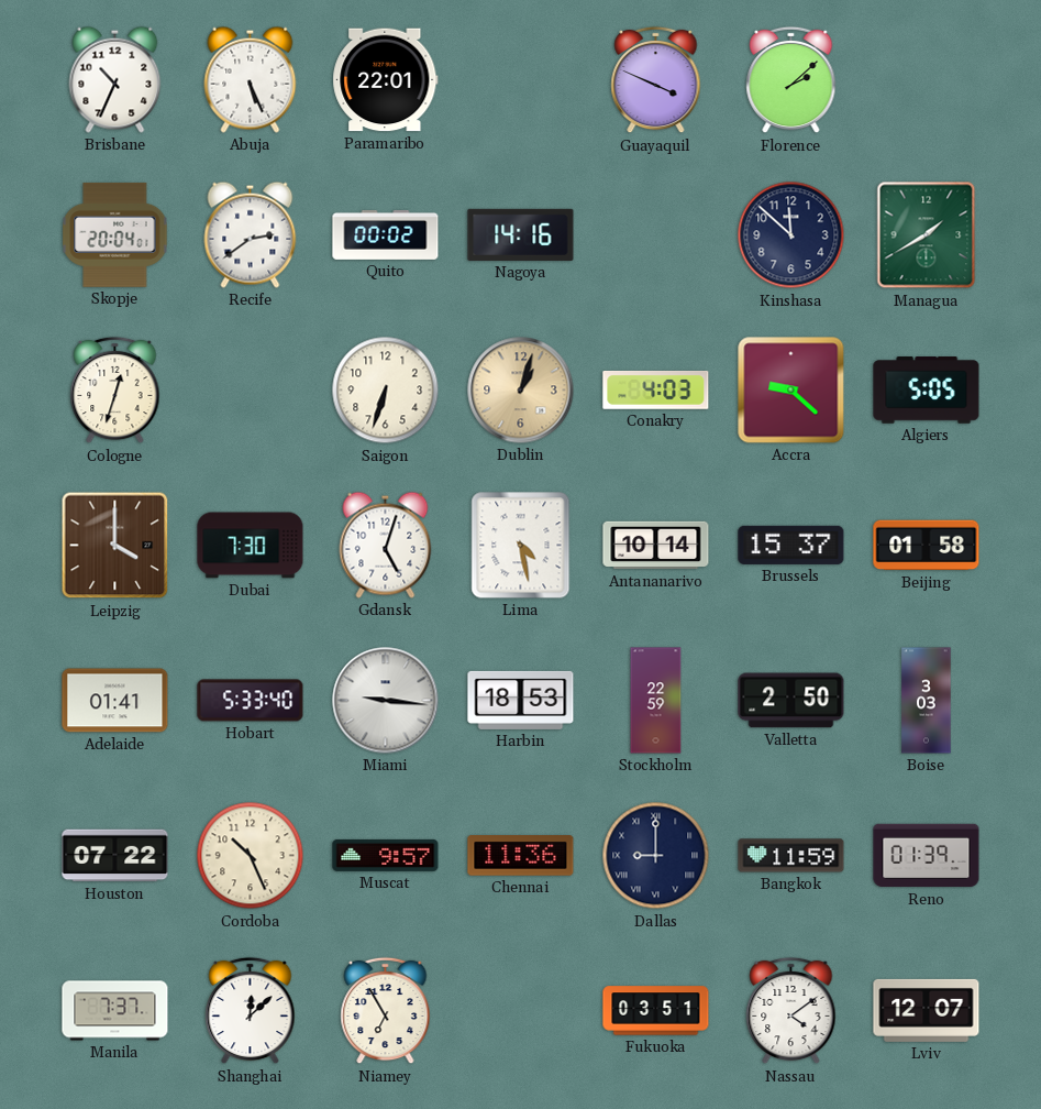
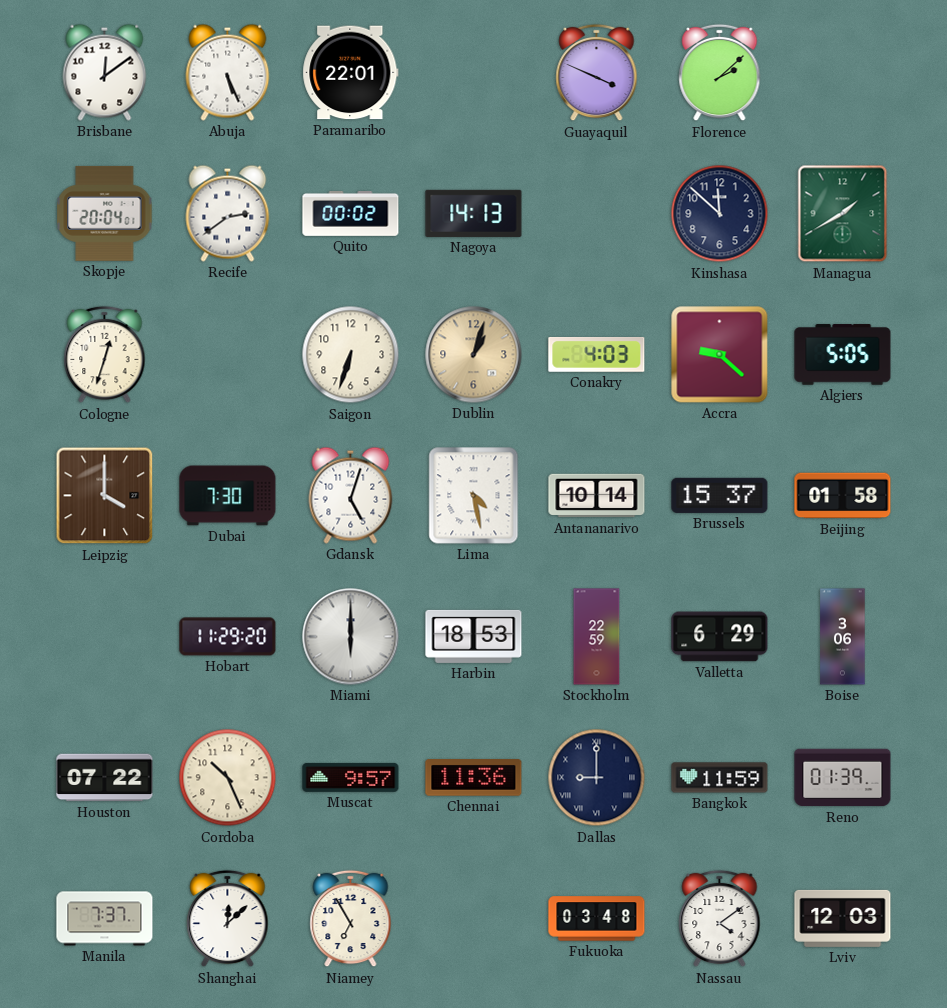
Brisbane: 10:34 -> 12:09 (105, 72)
Nagoya: 14:16 -> 14:13 (474, 213)
Adelaide: 01:41 -> none (115, 701)
Hobart: 5:33 -> 11:29 (228, 637)
Miami: 9:16 -> 6:00 (351, 637)
Valletta: 2:50 -> 6:29 (720, 637)
Boise: 3:03 -> 3:06 (843, 637)
Fukuoka: 03:51 -> 03:48 (597, 919)
Lviv: 12:07 -> 12:03 (843, 918)
